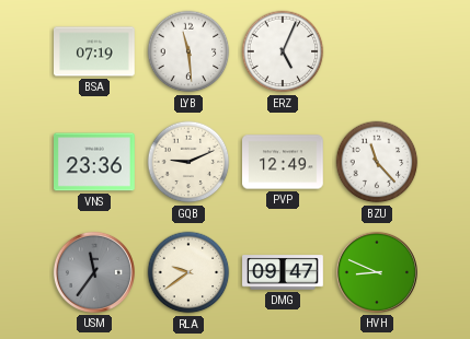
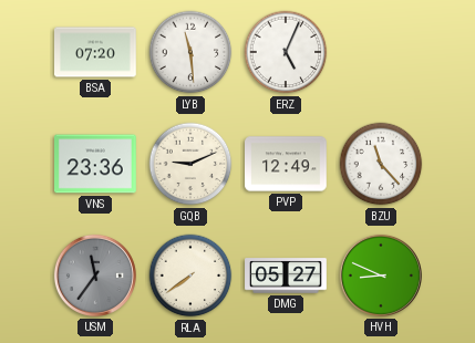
BSA: 07:19 -> 07:20 (95, 52)
RLA: 9:39 -> 7:39 (190, 276)
DMG: 09:47 -> 05:27 (286, 276)
